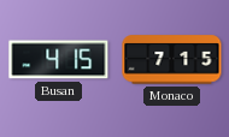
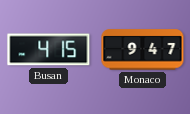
Monaco: 7:15 -> 9:47 (143, 50)
